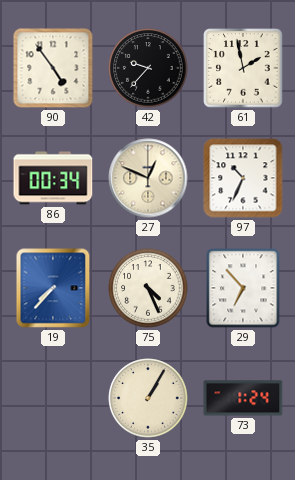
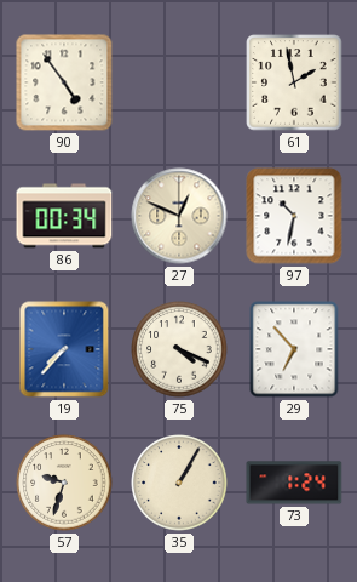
42: 9:37 -> none (148, 68)
97: 10:34 -> 10:32 (294, 216)
75: 4:26 -> 4:19 (179, 349)
57: none -> 9:33 (64, 483)
